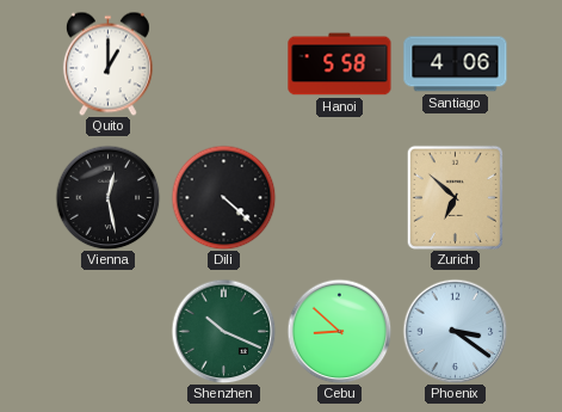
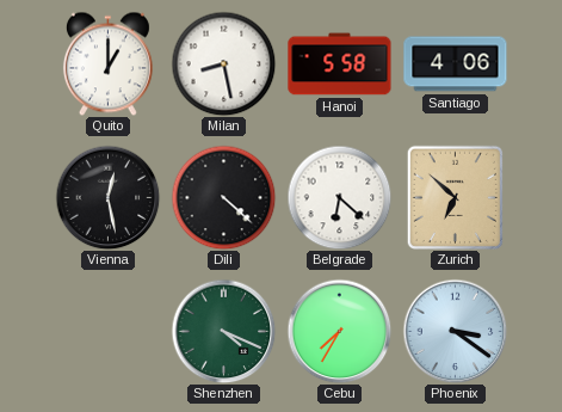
Milan: none -> 8:28 (223, 63)
Belgrade: none -> 6:22 (339, 197)
Shenzhen: 10:19 -> 4:19 (223, 331)
Cebu: 8:52 -> 7:35 (339, 331)
